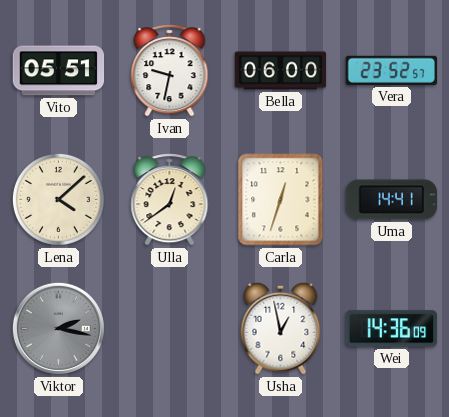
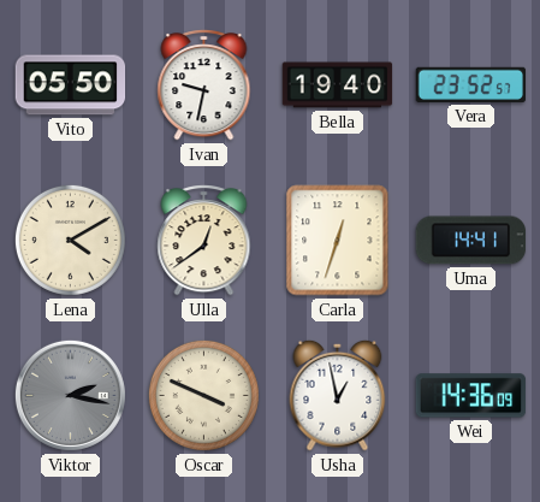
Vito: 05:51 -> 05:50 (71, 85)
Bella: 06:00 -> 19:40 (338, 85)
Lena: 4:08 -> 4:10 (70, 240)
Oscar: none -> 3:49 (203, 395)
